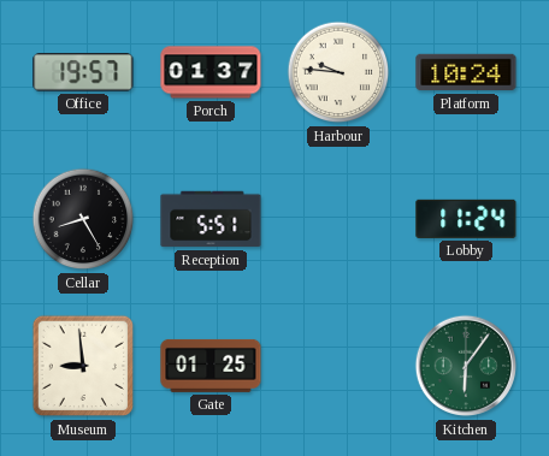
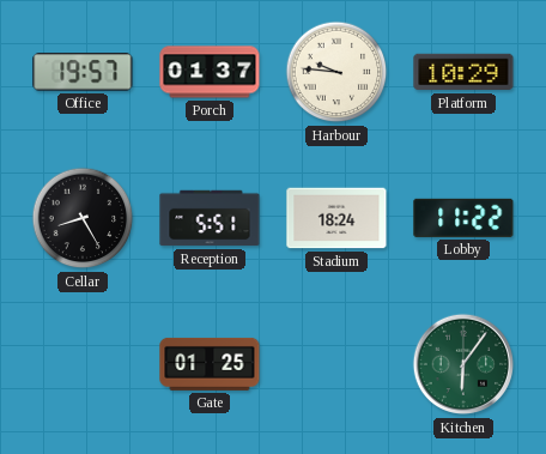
Platform: 10:24 -> 10:29 (463, 72)
Stadium: none -> 18:24 (336, 218)
Lobby: 11:24 -> 11:22 (463, 218)
Museum: 8:59 -> none (83, 366)
